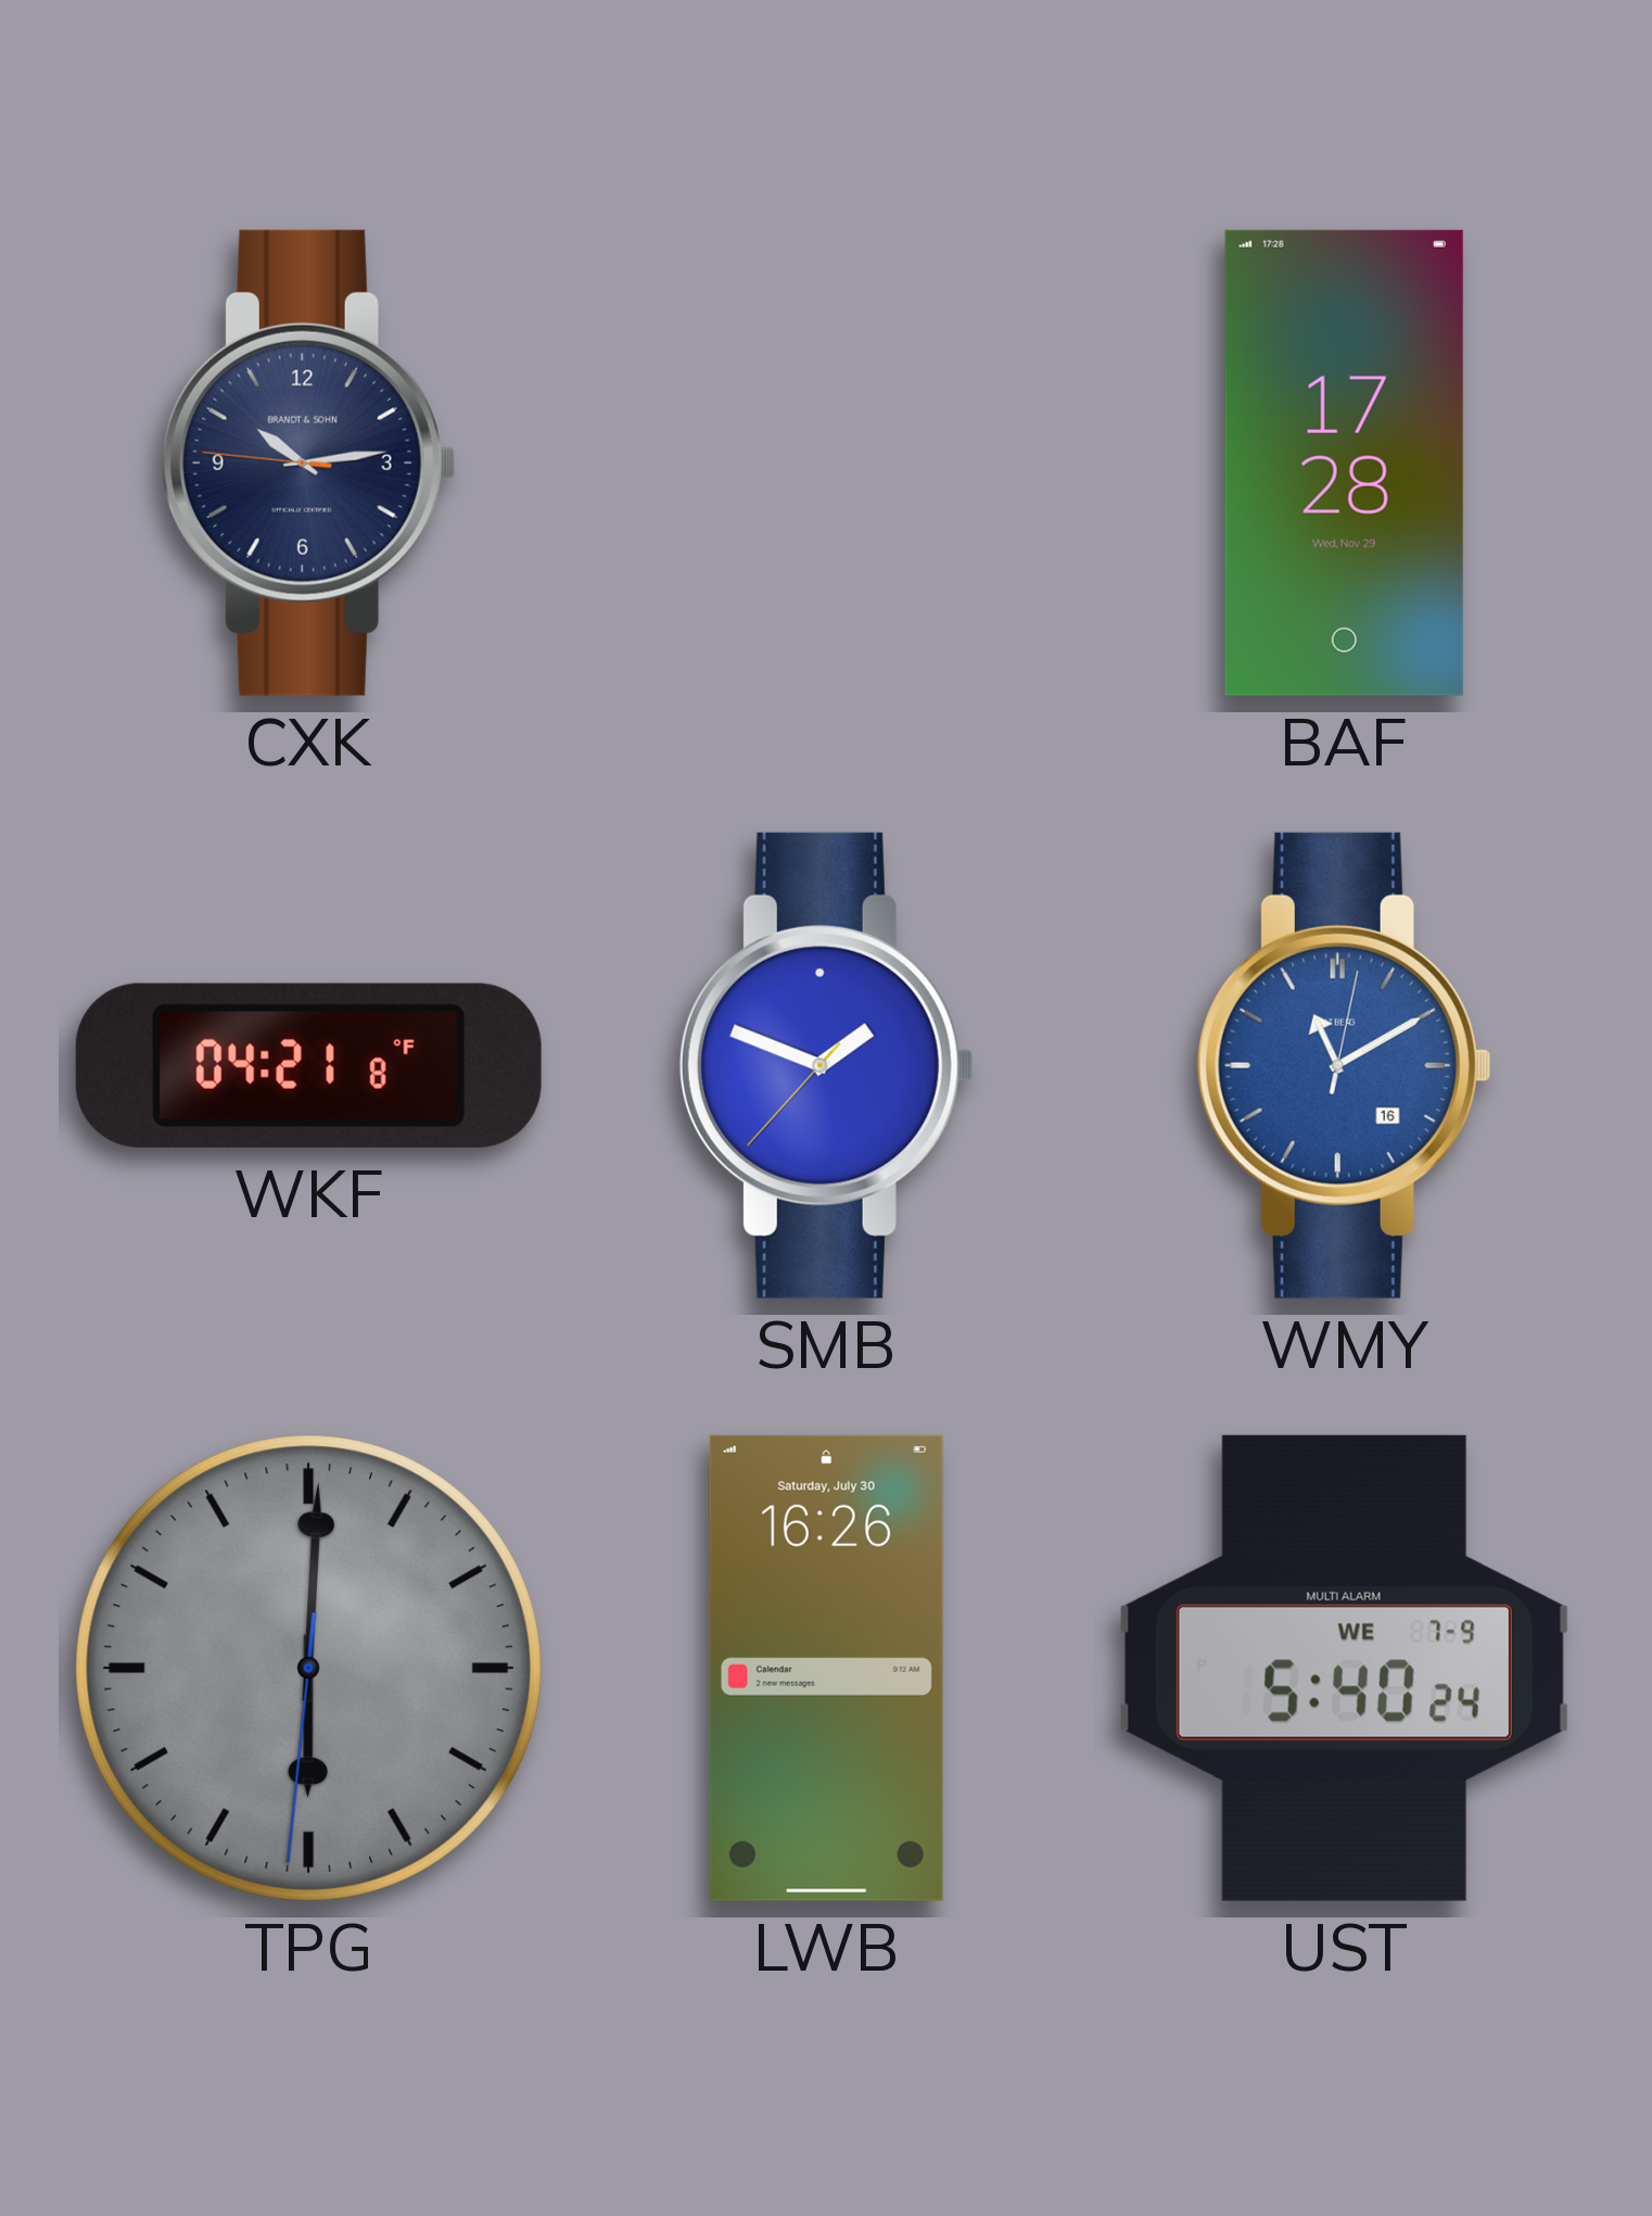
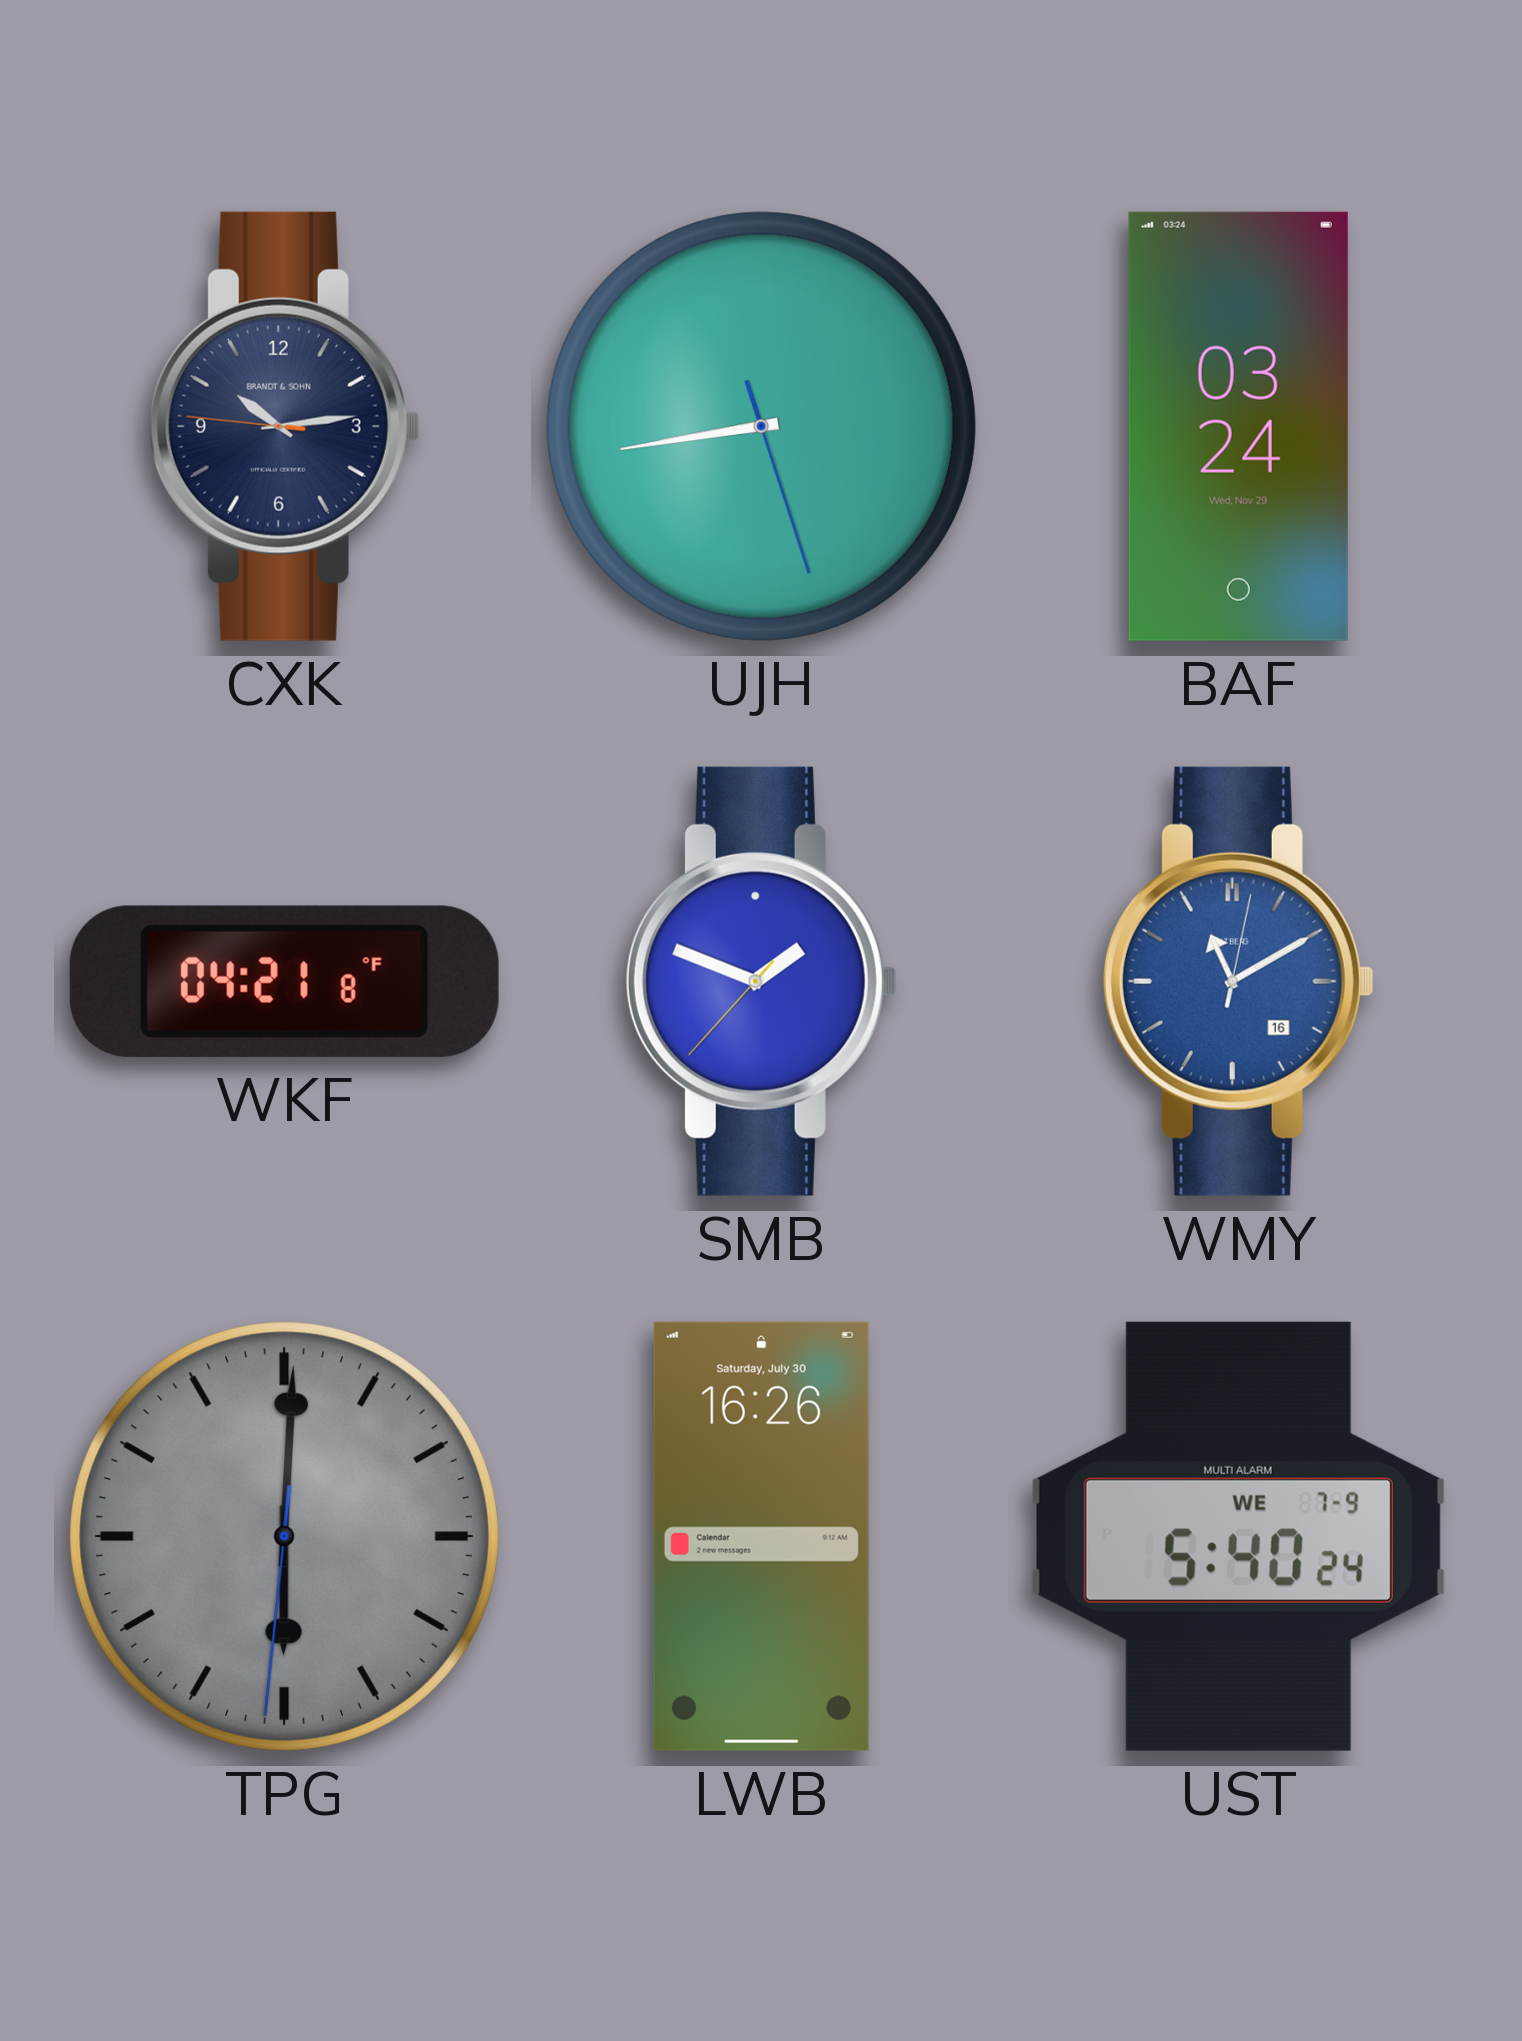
UJH: none -> 8:43 (761, 426)
BAF: 17:28 -> 03:24 (1238, 426)
